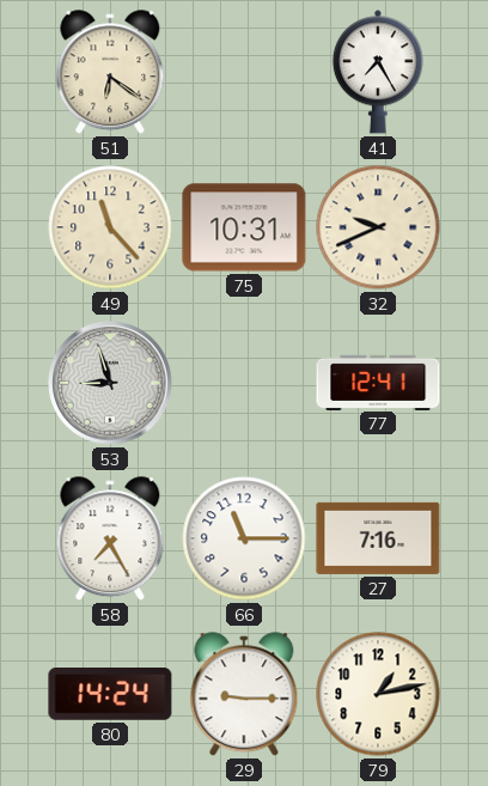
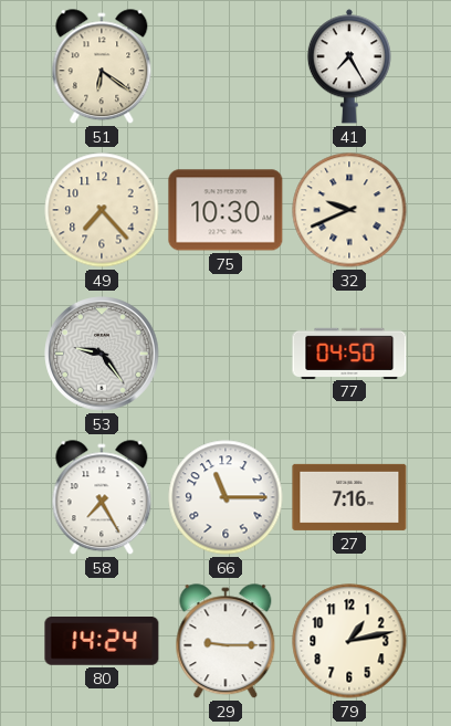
49: 11:23 -> 7:23 (102, 210)
75: 10:31 -> 10:30 (225, 210)
53: 8:57 -> 9:24 (102, 354)
77: 12:41 -> 04:50 (349, 353)
